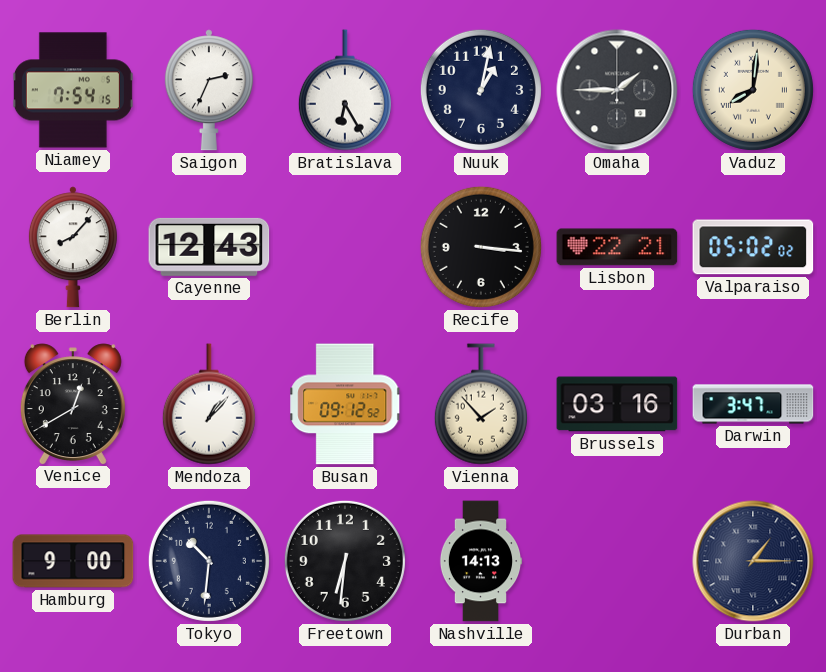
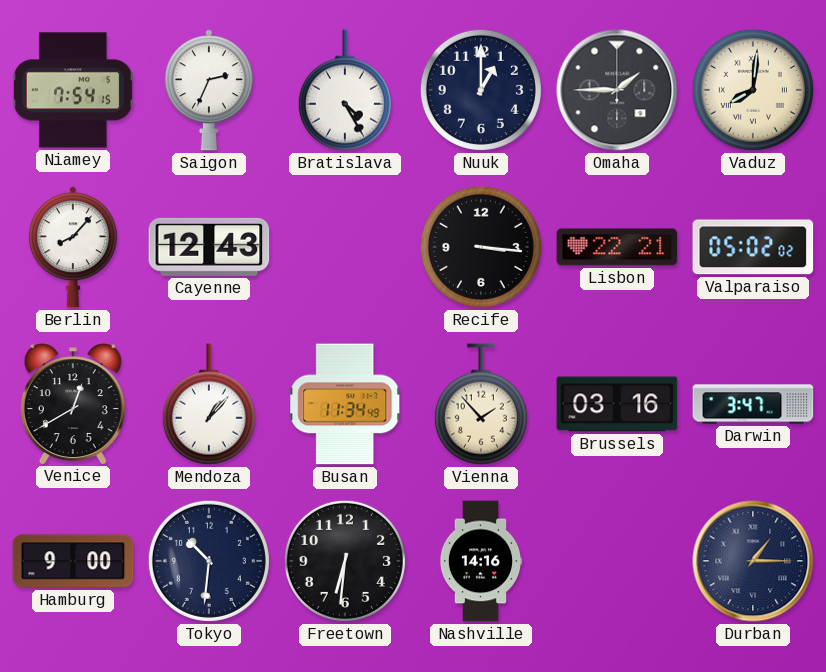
Bratislava: 6:25 -> 4:25 (345, 90)
Nuuk: 1:02 -> 1:00 (481, 90)
Busan: 09:12 -> 11:34 (345, 404)
Nashville: 14:13 -> 14:16 (481, 561)
